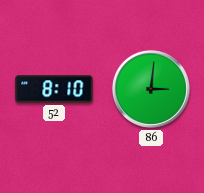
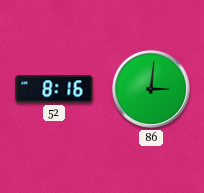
52: 8:10 -> 8:16 (54, 89)
